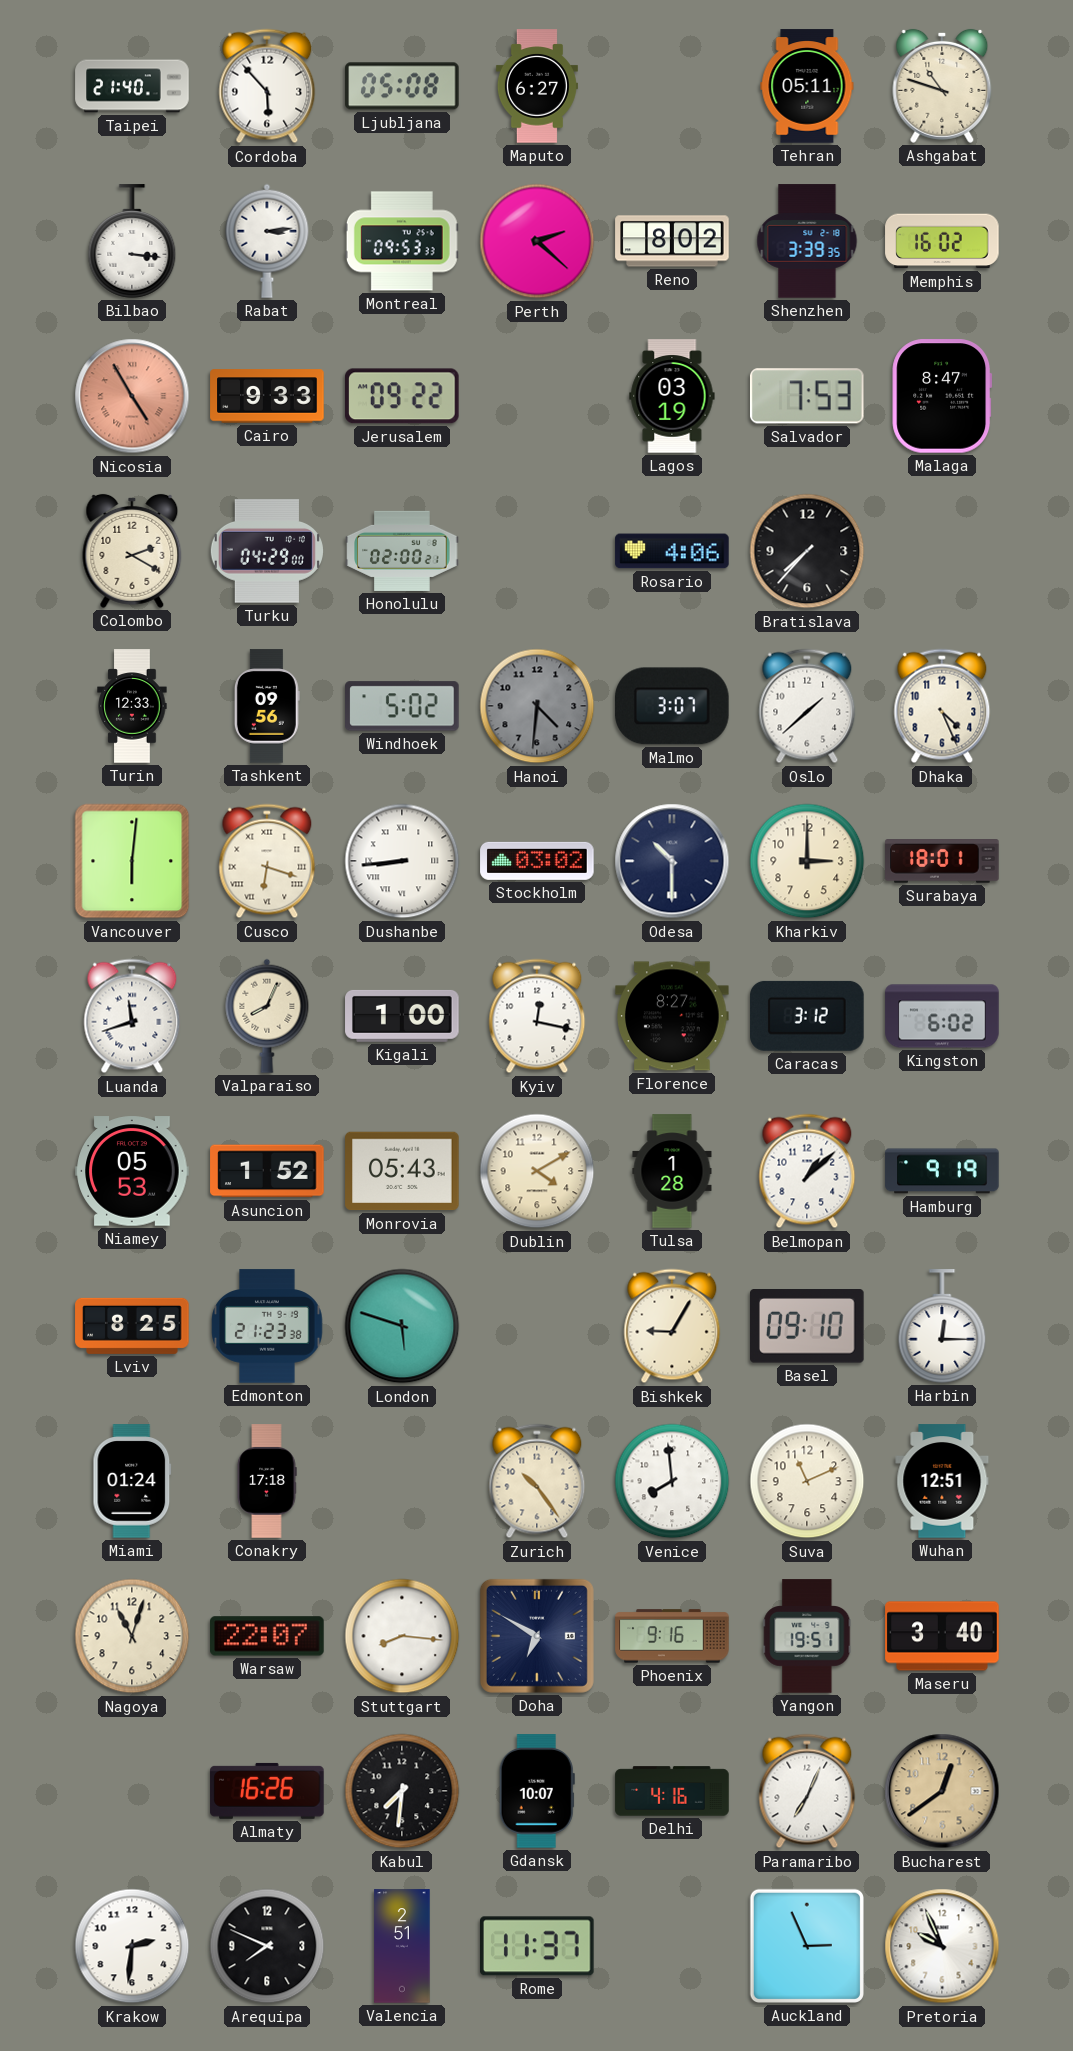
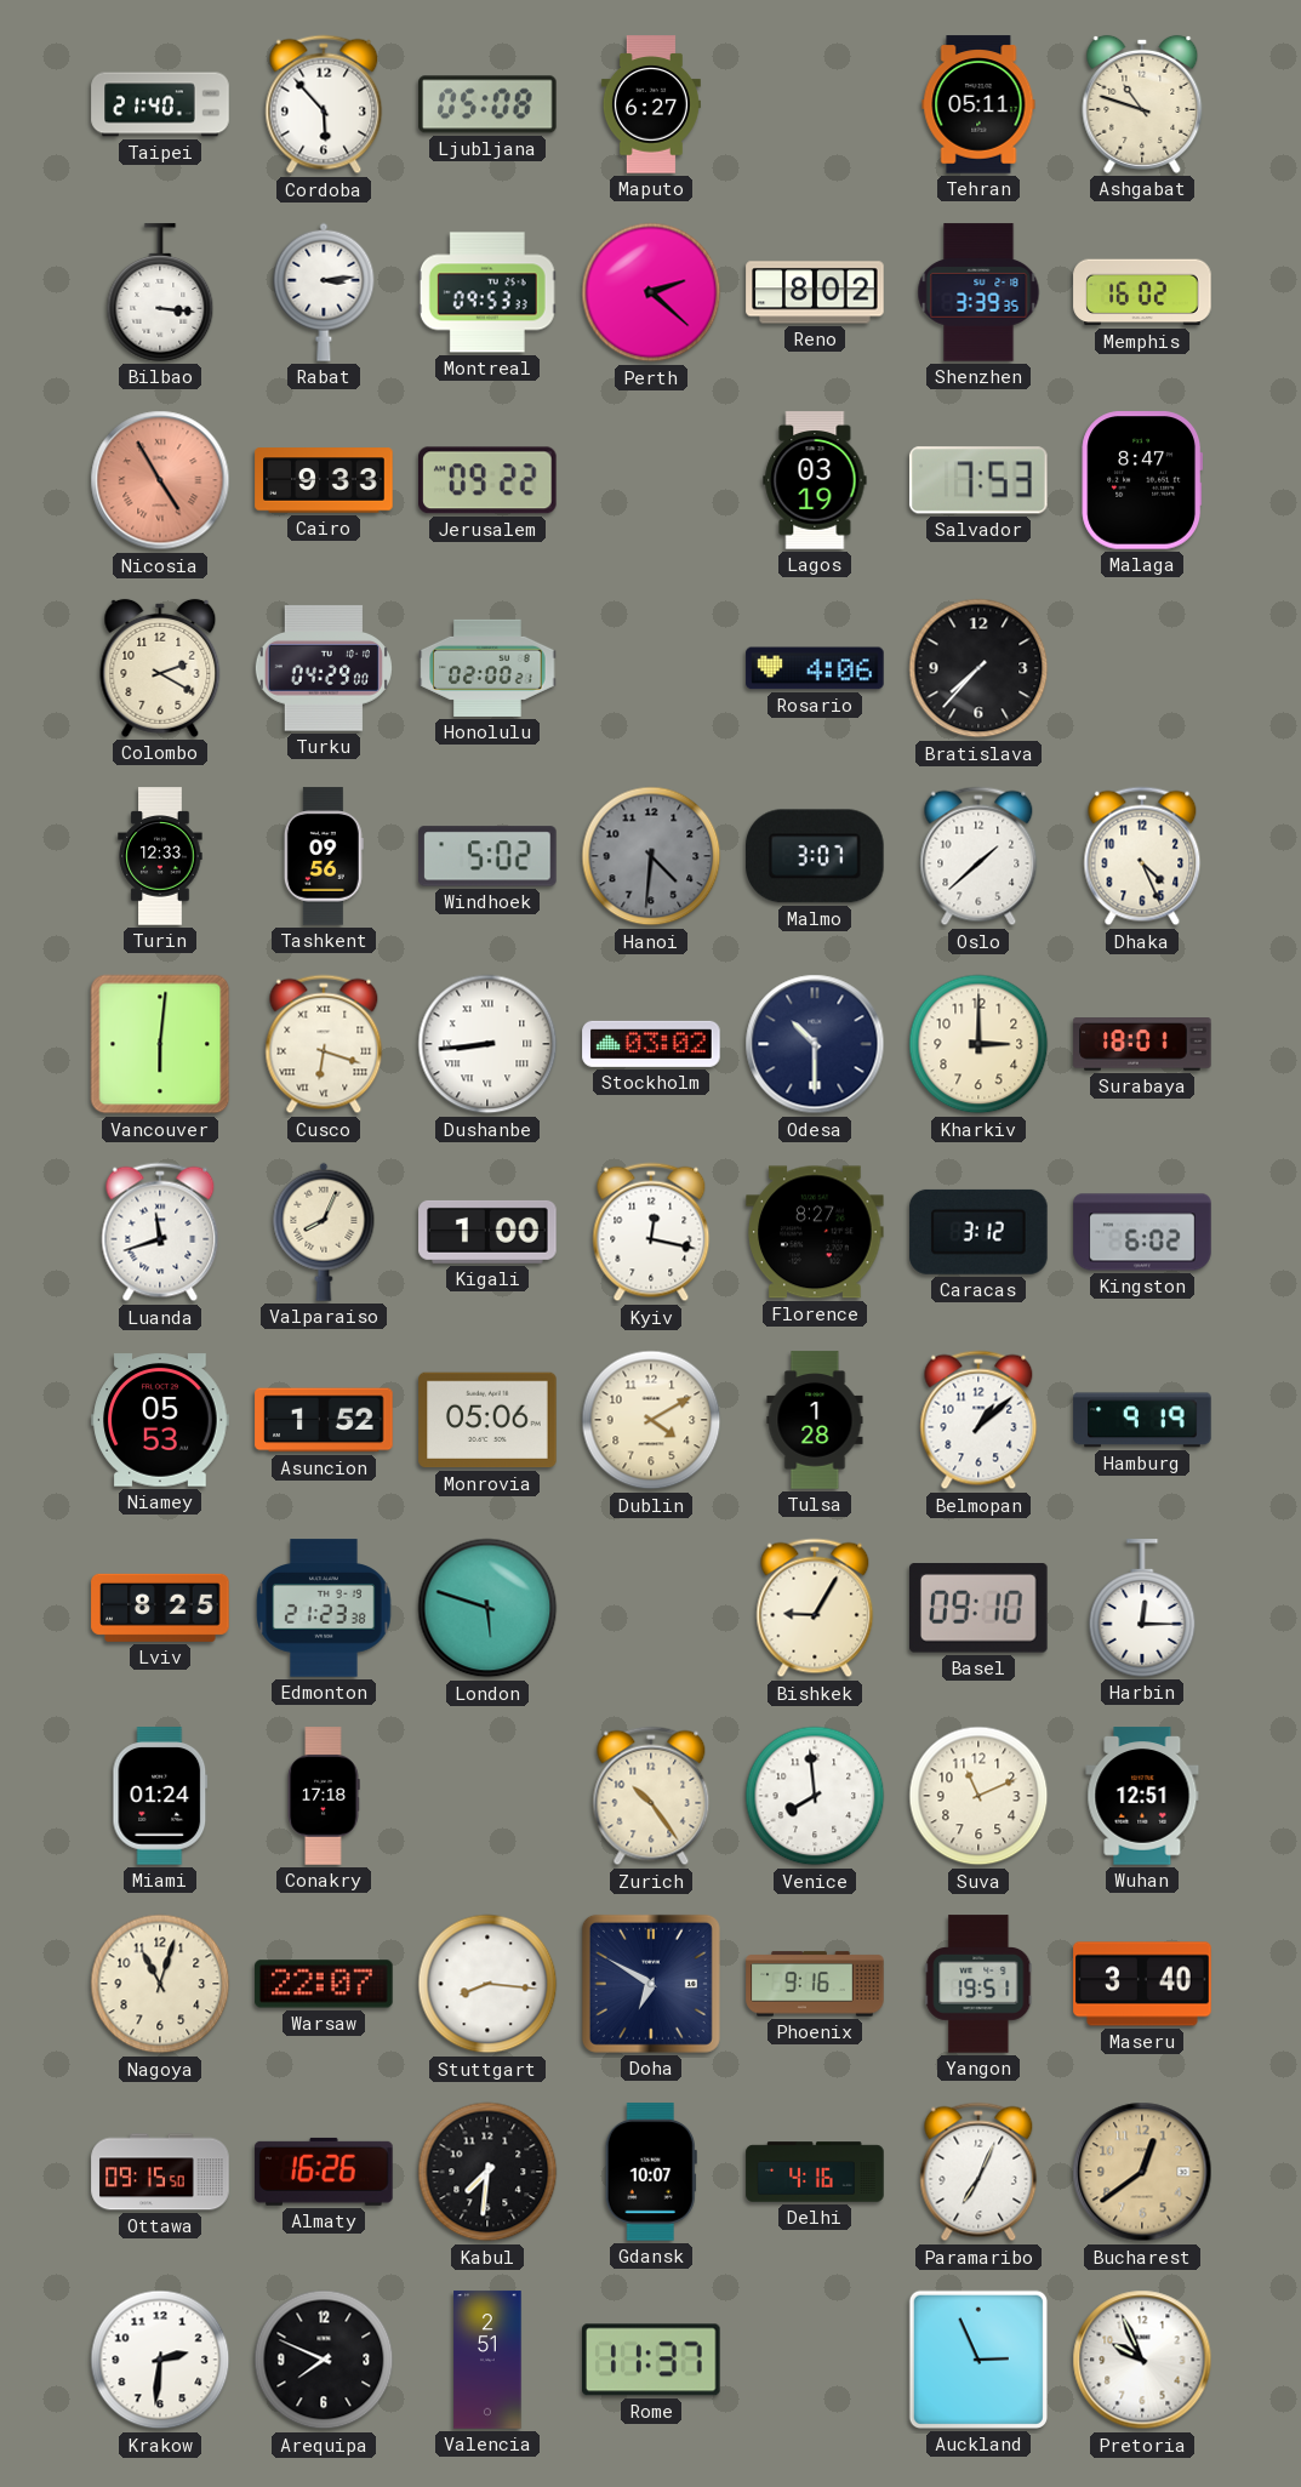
Monrovia: 05:43 -> 05:06 (487, 1420)
Ottawa: none -> 09:15 (160, 2172)
